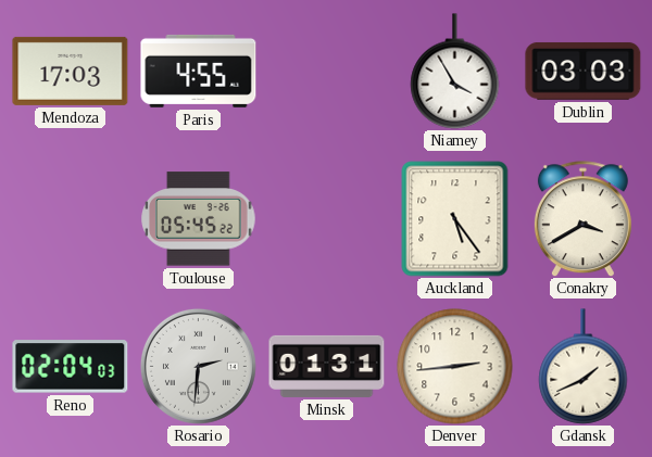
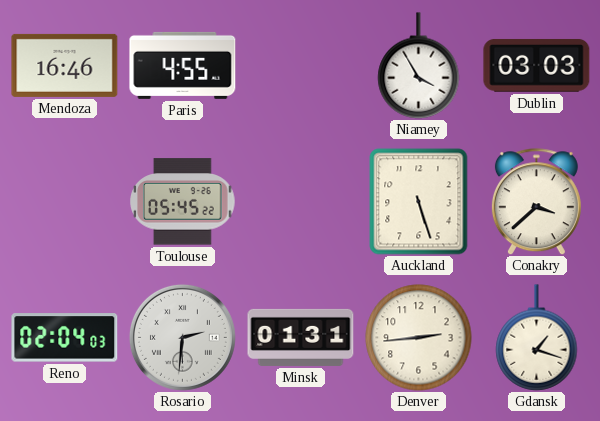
Mendoza: 17:03 -> 16:46 (65, 65)
Auckland: 5:24 -> 5:27 (419, 202)
Conakry: 3:40 -> 3:38 (536, 202)
Gdansk: 1:41 -> 1:18 (537, 338)
